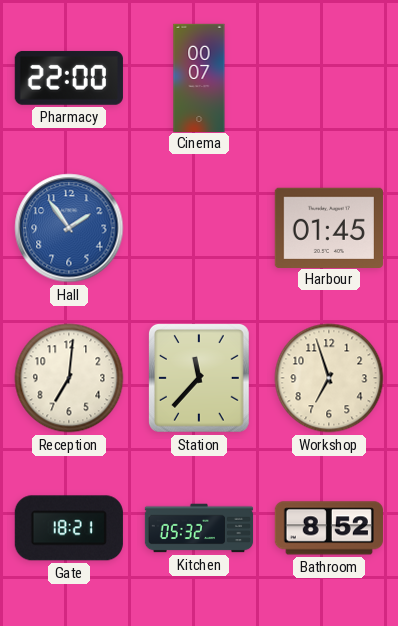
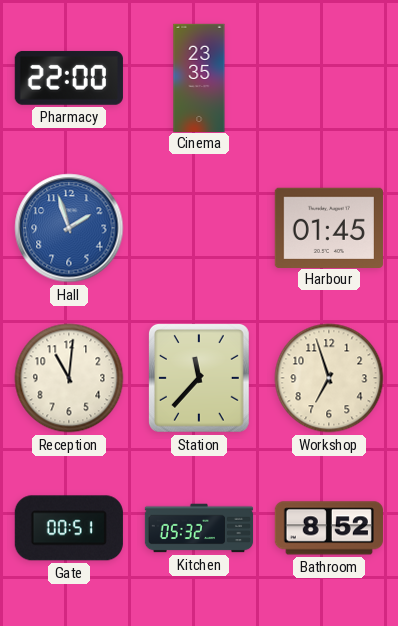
Cinema: 00:07 -> 23:35 (199, 77)
Hall: 1:54 -> 1:57 (69, 228)
Reception: 7:01 -> 11:01 (69, 378)
Gate: 18:21 -> 00:51 (69, 528)
